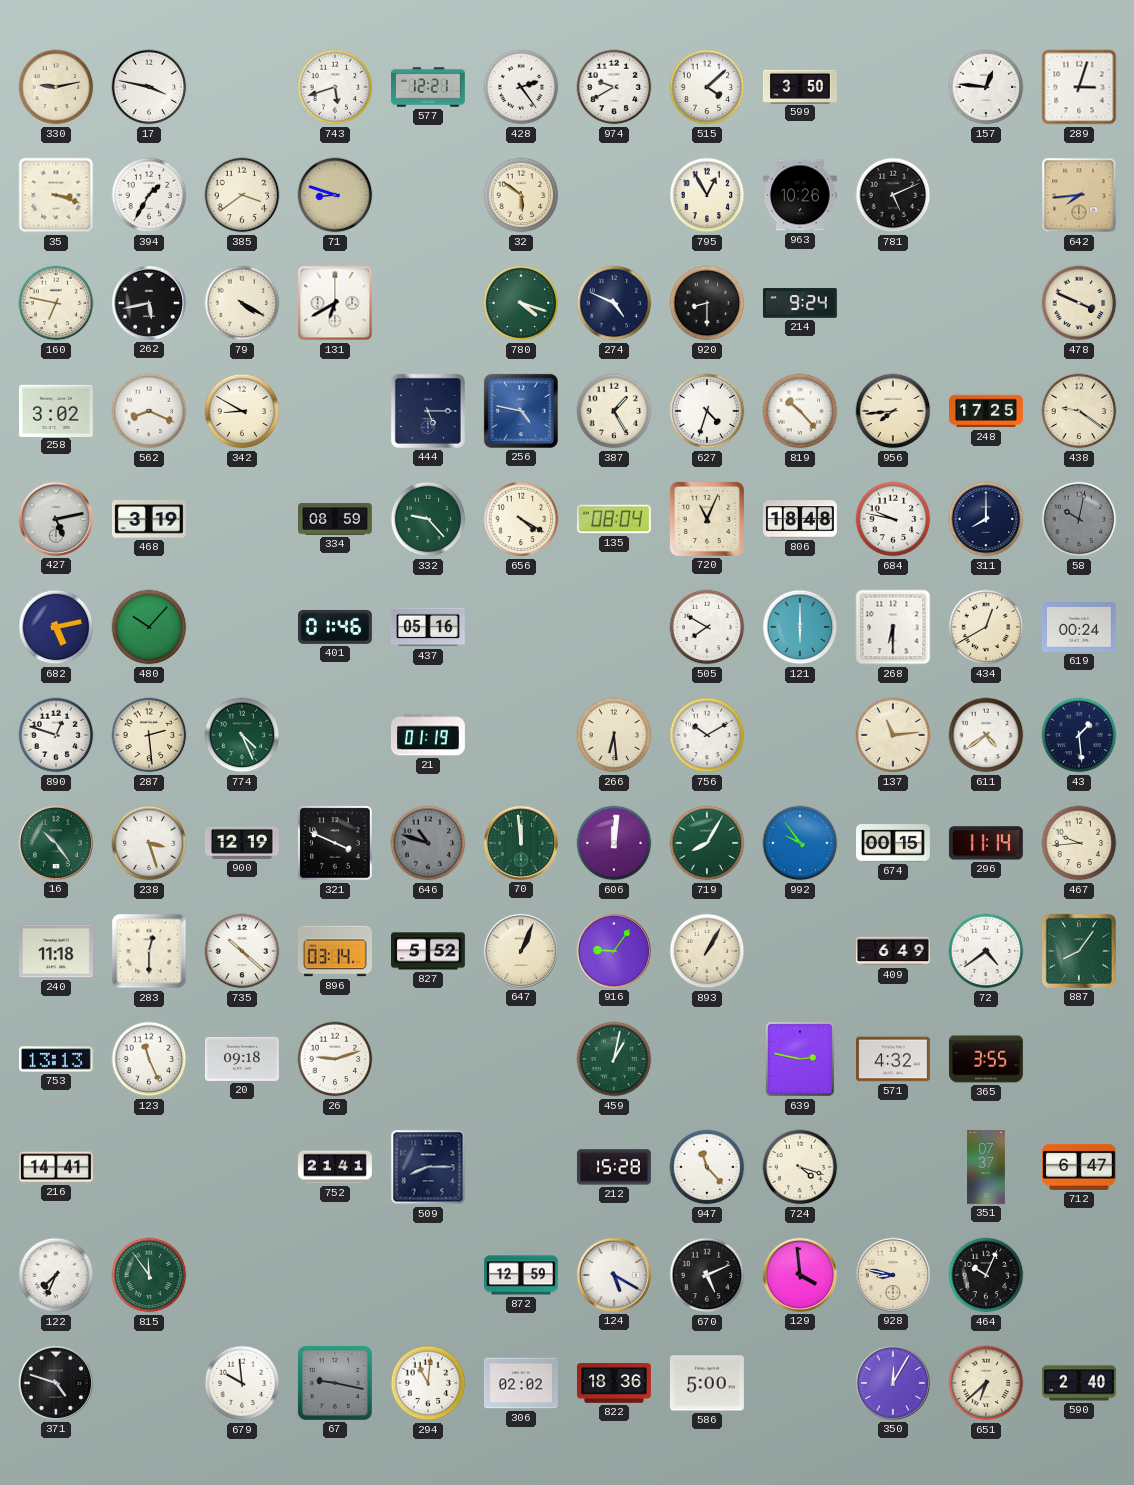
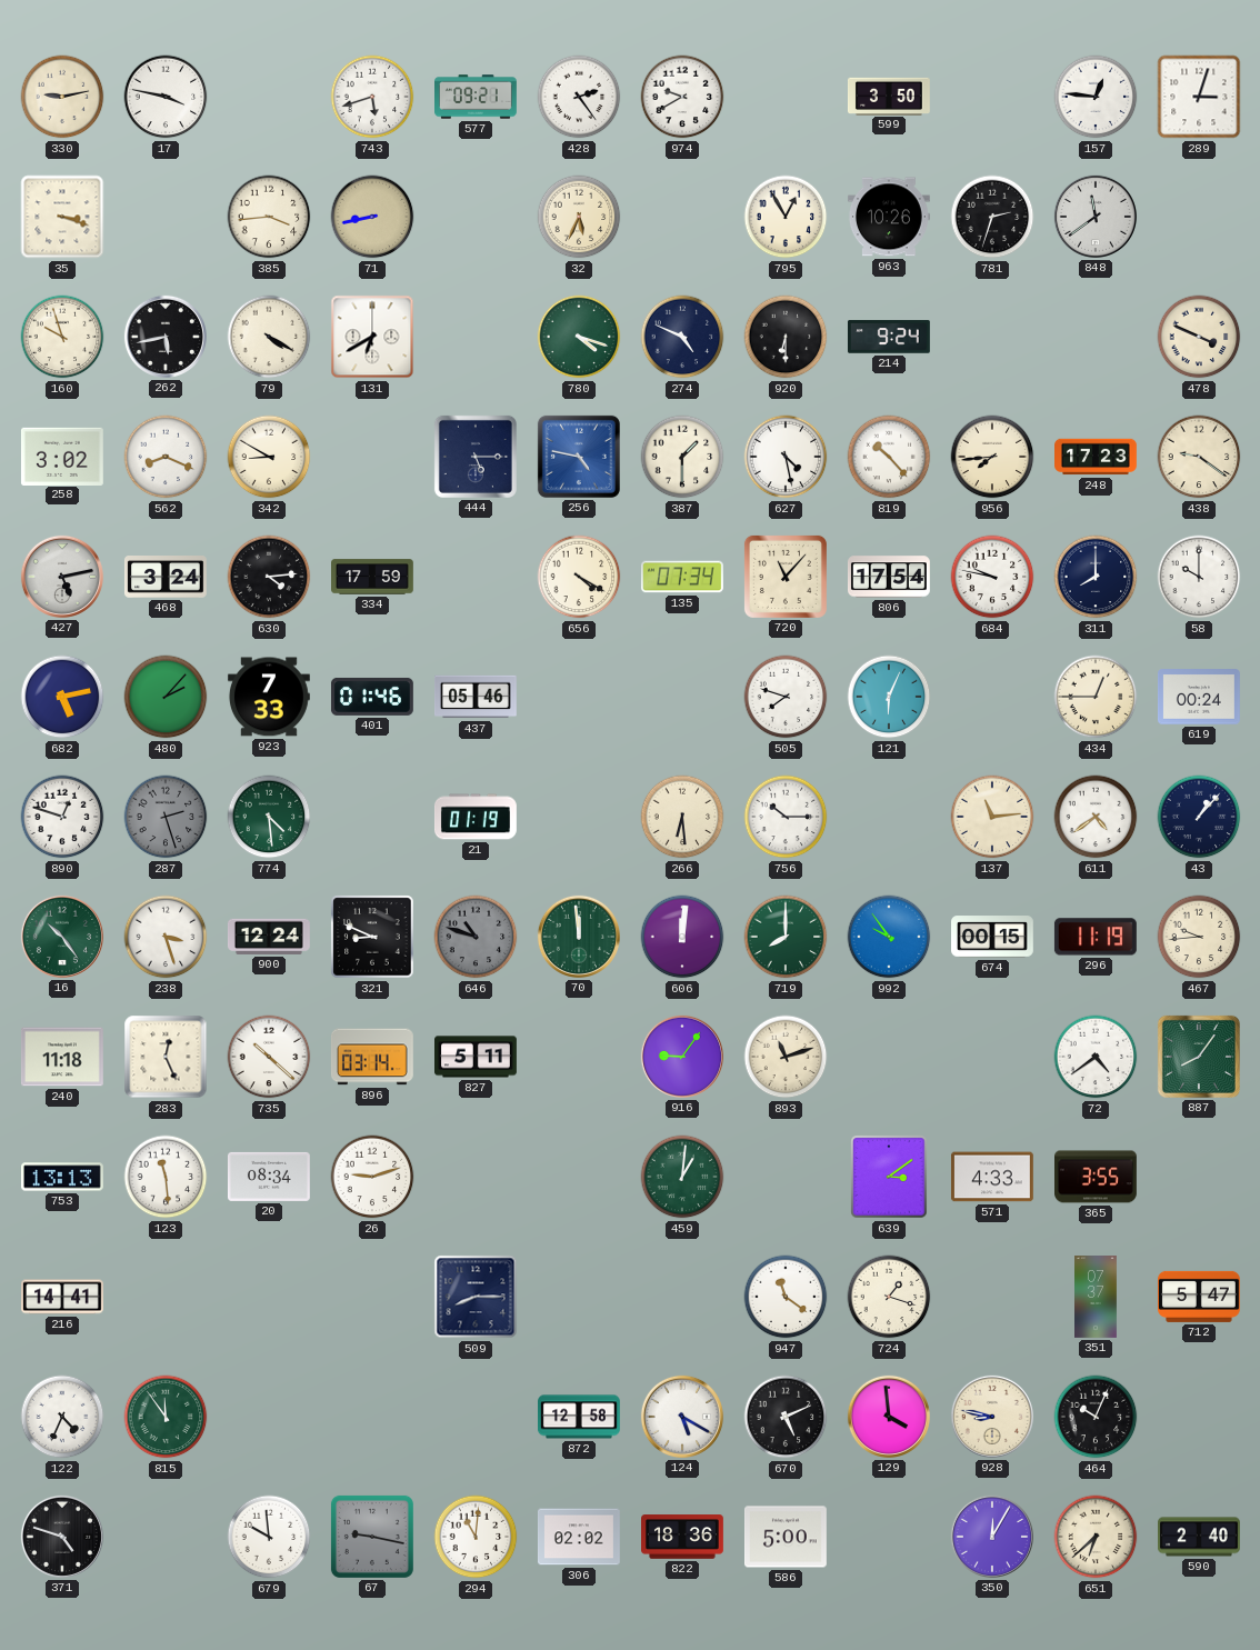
577: 12:21 -> 09:21 (477, 97)
515: 4:08 -> none (707, 87)
394: 1:35 -> none (149, 195)
385: 3:39 -> 3:44 (269, 217)
71: 8:48 -> 8:43 (372, 217)
32: 5:51 -> 5:34 (579, 217)
781: 5:11 -> 2:33 (992, 217)
848: none -> 11:39 (1096, 217)
642: 7:44 -> none (1079, 195)
160: 6:47 -> 9:57 (62, 337)
920: 8:30 -> 6:30 (786, 337)
387: 1:25 -> 1:30 (682, 457)
627: 4:33 -> 4:28 (786, 457)
248: 17:25 -> 17:23 (1097, 457)
468: 3:19 -> 3:24 (166, 578)
630: none -> 4:14 (269, 577)
334: 08:59 -> 17:59 (373, 577)
332: 9:23 -> none (428, 519)
135: 08:04 -> 07:34 (682, 577)
720: 11:04 -> 11:07 (786, 577)
806: 18:48 -> 17:54 (889, 577)
58: 10:02 -> 10:00 (1199, 577)
58 dial: grey -> white (1199, 577)
480: 10:07 -> 2:07 (166, 697)
923: none -> 7:33 (269, 697)
437: 05:16 -> 05:46 (477, 697)
505: 7:50 -> 7:48 (786, 697)
121: 6:00 -> 6:04 (889, 697)
268: 6:30 -> none (893, 627)
434: 12:40 -> 12:45 (1096, 697)
287: 2:29 -> 2:27 (166, 817)
287 dial: cream -> grey (166, 817)
774: 4:26 -> 4:29 (269, 817)
756: 10:10 -> 10:15 (786, 817)
43: 1:29 -> 1:07 (1199, 817)
900: 12:19 -> 12:24 (269, 937)
321: 3:49 -> 8:49 (372, 937)
719: 8:05 -> 8:00 (786, 937)
296: 11:14 -> 11:19 (1096, 937)
283: 12:30 -> 12:26 (166, 1057)
827: 5:52 -> 5:11 (477, 1057)
647: 1:04 -> none (521, 951)
893: 1:05 -> 11:12 (786, 1057)
409: 6:49 -> none (894, 951)
123: 11:26 -> 11:29 (166, 1177)
20: 09:18 -> 08:34 (269, 1177)
459: 1:02 -> 1:01 (682, 1177)
639: 2:47 -> 3:09 (889, 1177)
571: 4:32 -> 4:33 (992, 1177)
752: 21:41 -> none (336, 1167)
212: 15:28 -> none (614, 1167)
947: 11:23 -> 11:21 (786, 1297)
724: 4:18 -> 1:18 (889, 1297)
712: 6:47 -> 5:47 (1199, 1297)
122: 7:34 -> 4:34 (62, 1417)
872: 12:59 -> 12:58 (580, 1417)
